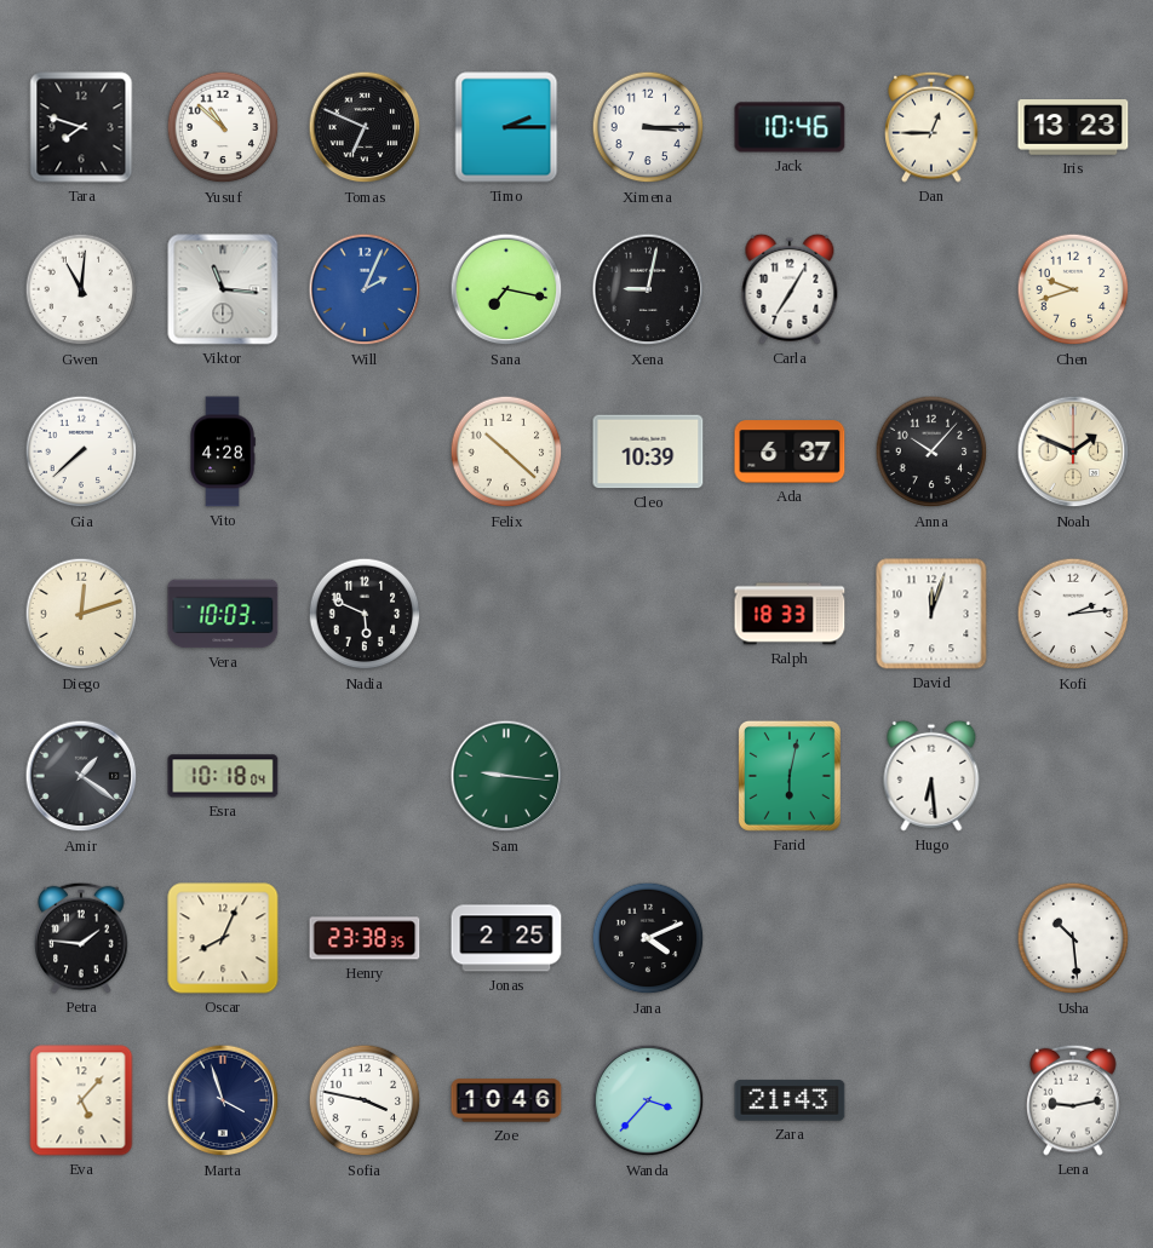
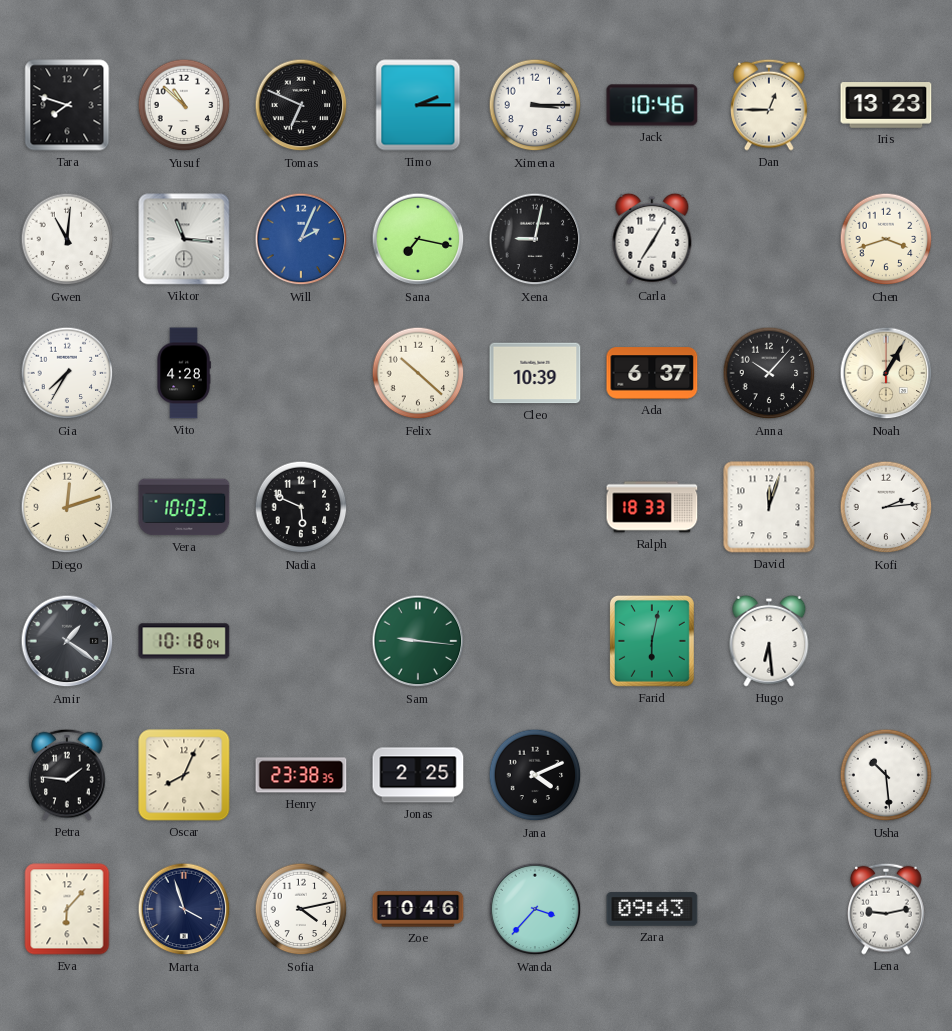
Chen: 9:42 -> 3:42 (886, 239)
Gia: 7:38 -> 7:35 (67, 373)
Noah: 1:49 -> 1:05 (886, 373)
Eva: 5:07 -> 6:07 (67, 909)
Sofia: 3:47 -> 4:13 (301, 909)
Zara: 21:43 -> 09:43 (652, 909)
